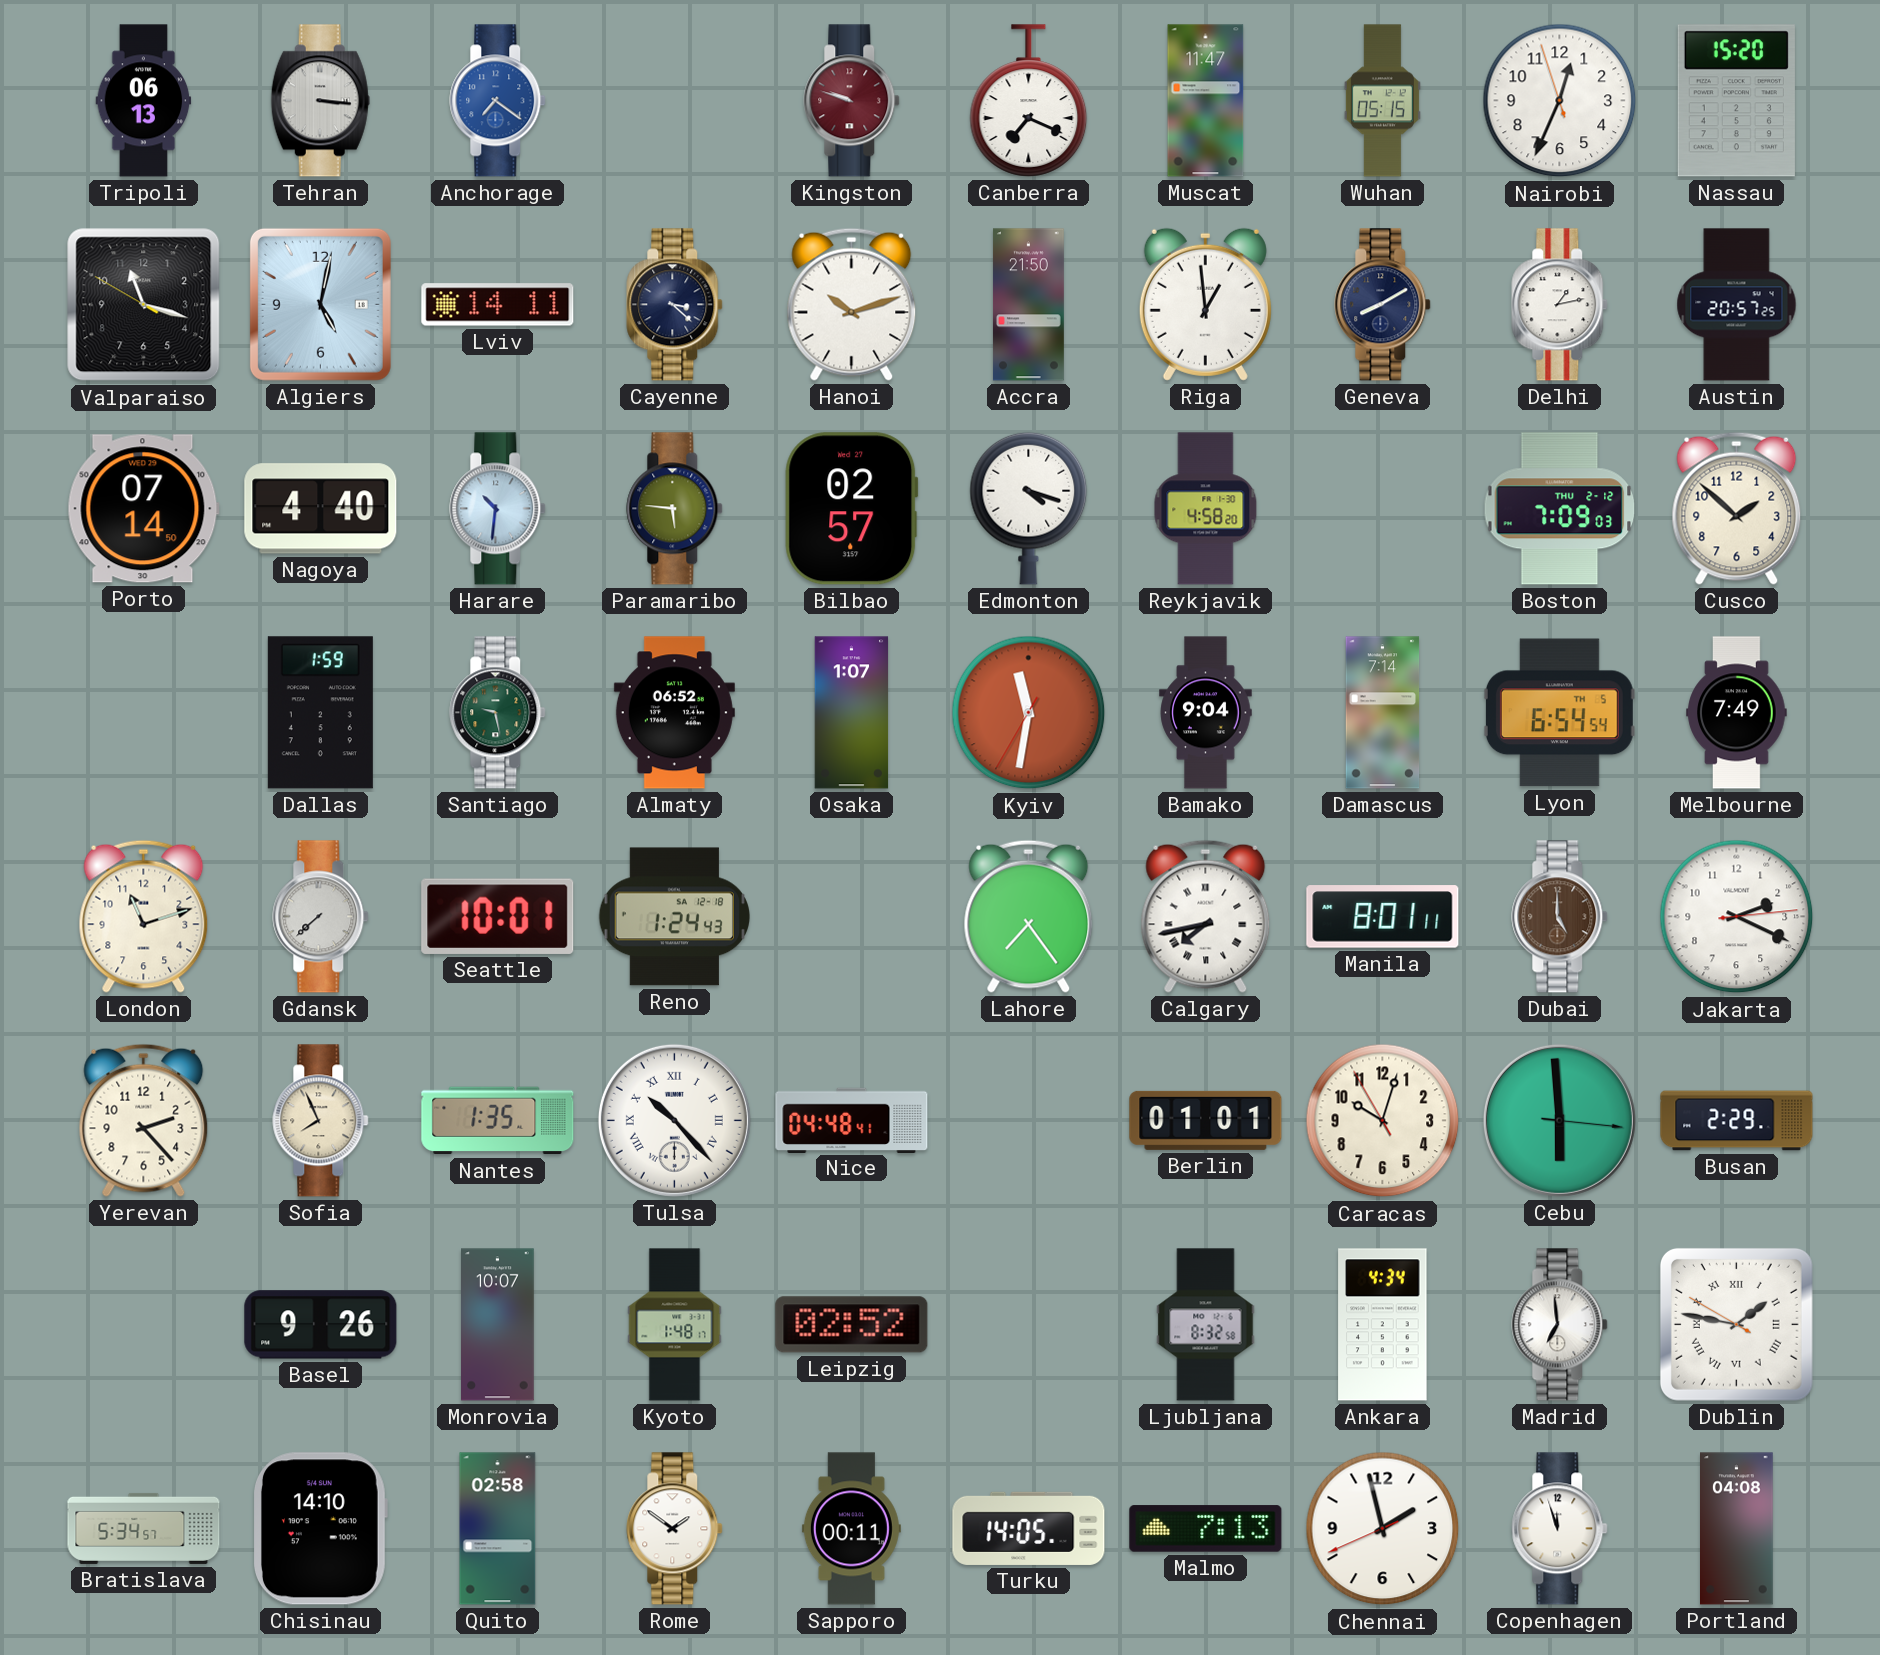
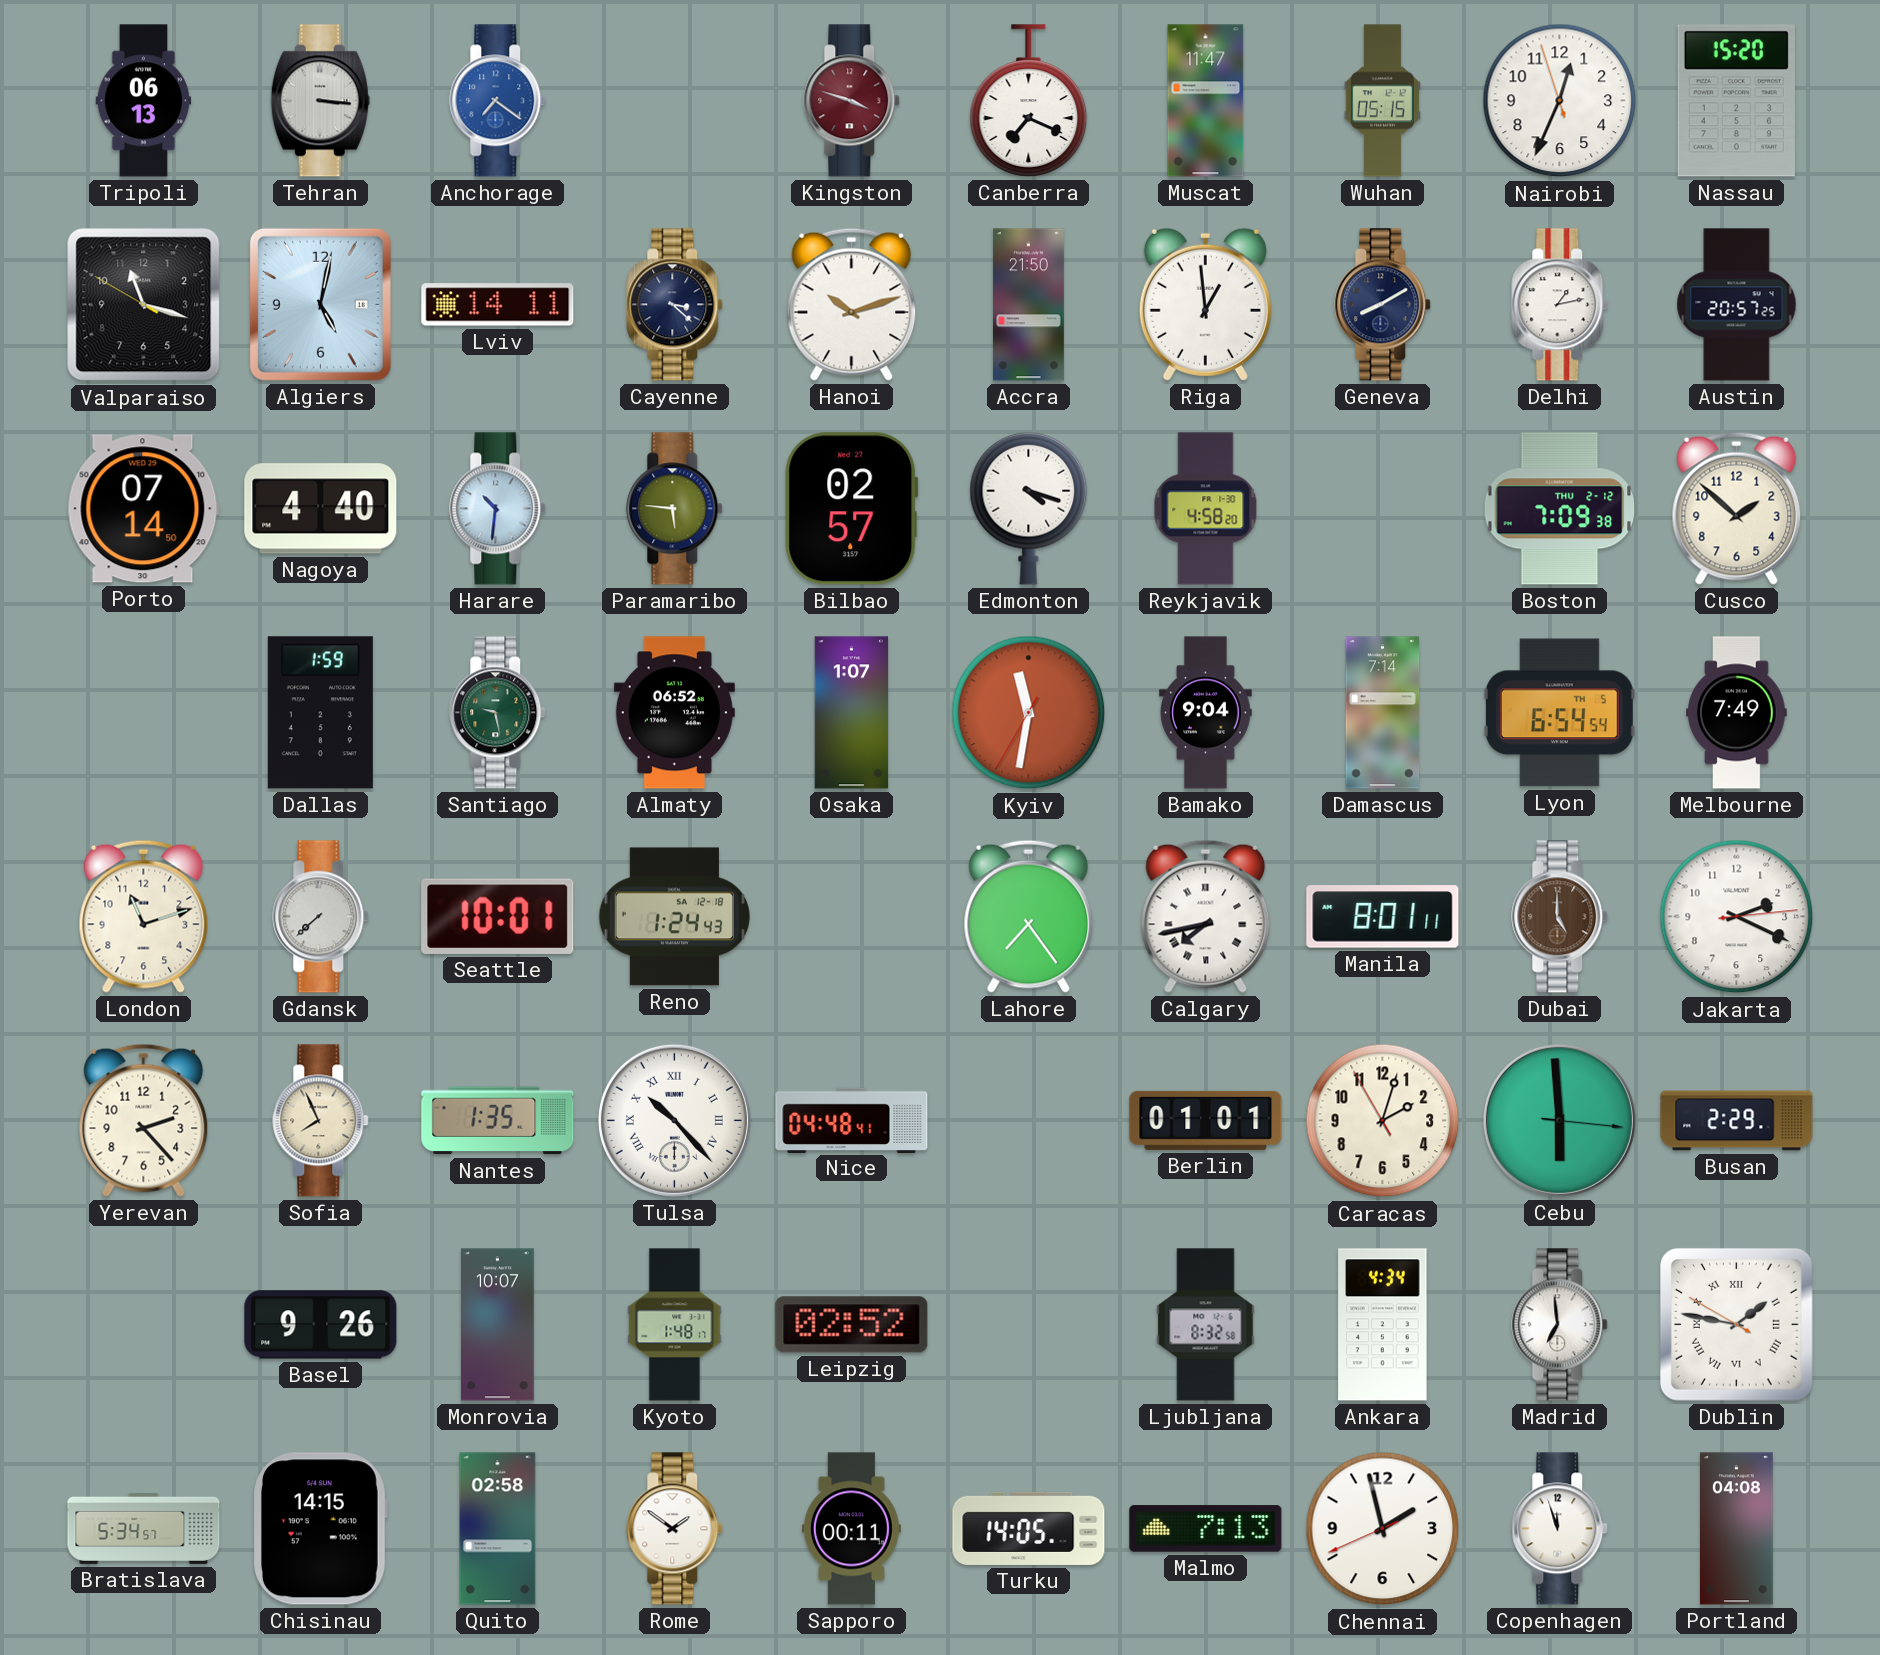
Kingston: 9:48 -> 3:48 (852, 101)
Boston: 7:09:03 -> 7:09:38 (1560, 509)
Caracas: 10:02 -> 2:02 (1383, 1121)
Chisinau: 14:10 -> 14:15 (321, 1529)
